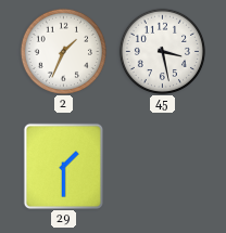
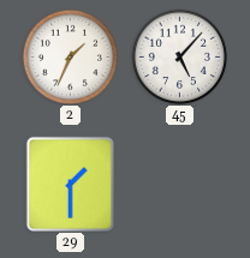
45: 3:28 -> 5:07 (179, 56)
